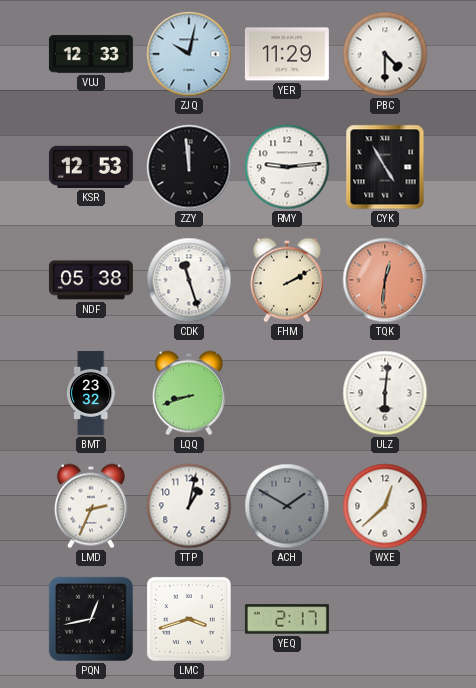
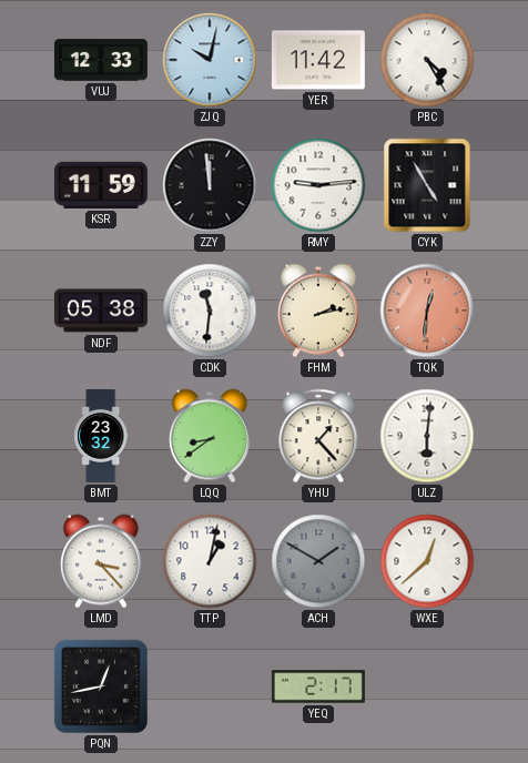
YER: 11:29 -> 11:42 (318, 60)
PBC: 4:30 -> 4:25 (427, 60)
KSR: 12:53 -> 11:59 (101, 185)
CDK: 11:27 -> 11:31 (210, 311)
FHM: 2:10 -> 2:13 (318, 311)
LQQ: 8:42 -> 8:39 (210, 436)
YHU: none -> 1:23 (318, 436)
LMD: 2:34 -> 3:23 (101, 561)
LMC: 3:42 -> none (189, 619)
